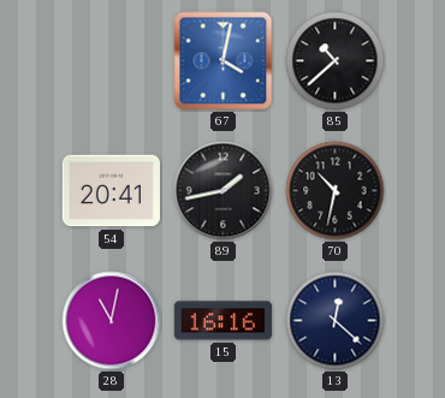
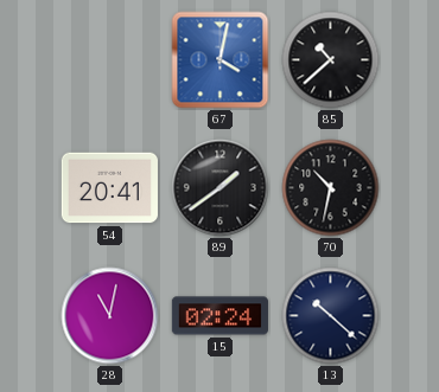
89: 1:43 -> 1:39 (221, 188)
15: 16:16 -> 02:24 (220, 316)
13: 12:22 -> 10:22 (331, 316)
